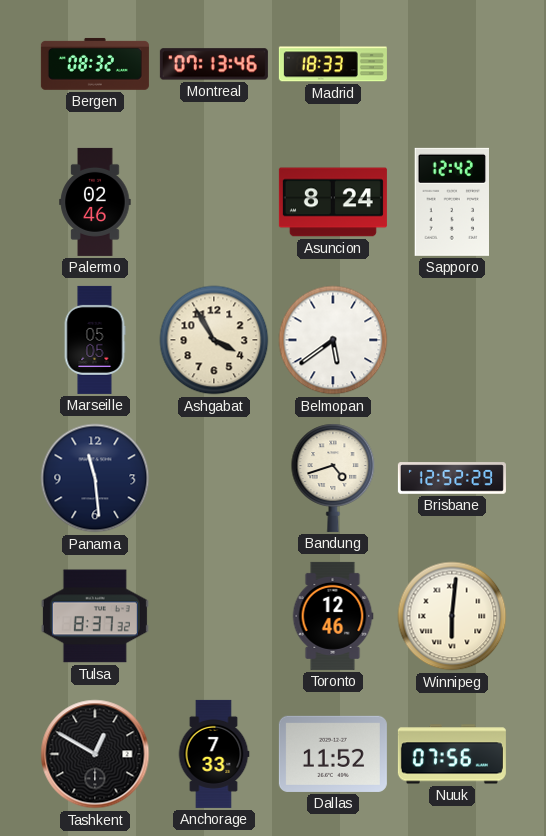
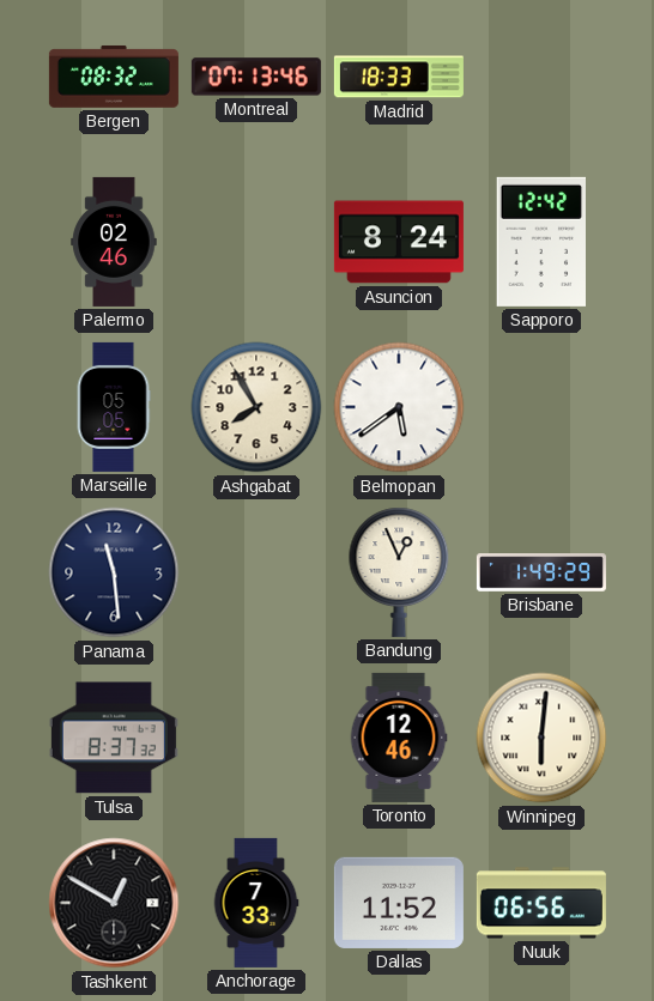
Ashgabat: 3:55 -> 7:55 (256, 407)
Bandung: 4:42 -> 12:56 (399, 572)
Brisbane: 12:52 -> 1:49 (541, 572)
Nuuk: 07:56 -> 06:56 (541, 903)
